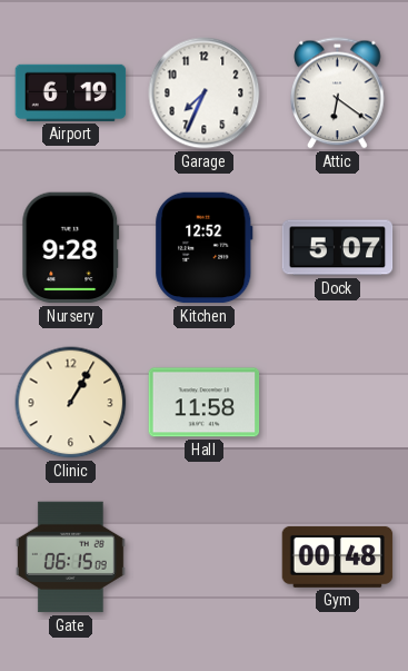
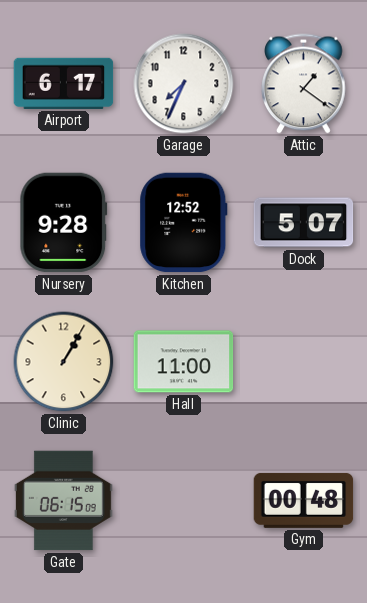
Airport: 6:19 -> 6:17 (64, 83)
Attic: 6:21 -> 1:21 (304, 84)
Hall: 11:58 -> 11:00 (184, 362)
